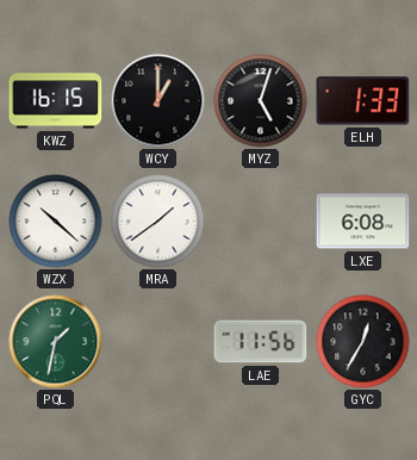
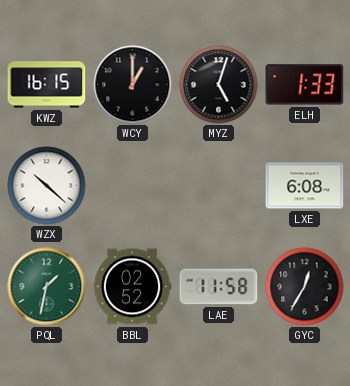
MRA: 1:39 -> none (158, 222)
BBL: none -> 02:52 (132, 287)
LAE: 11:56 -> 11:58 (219, 287)
